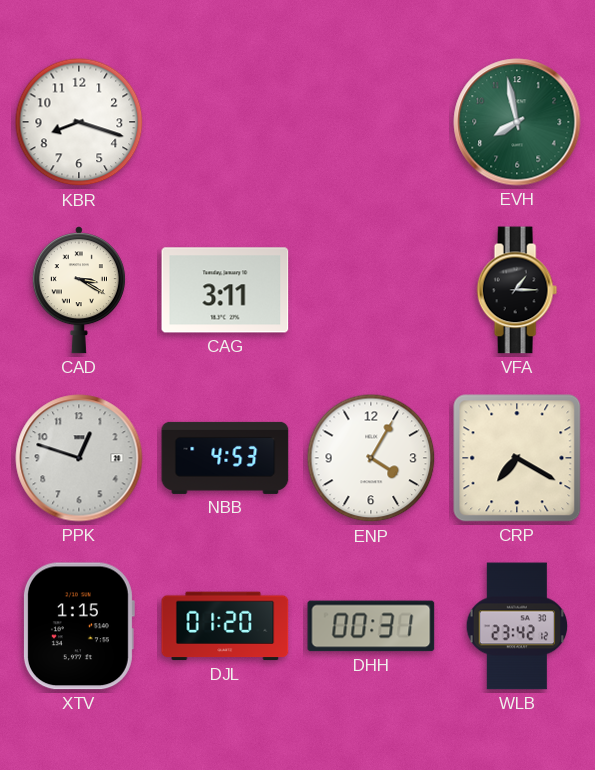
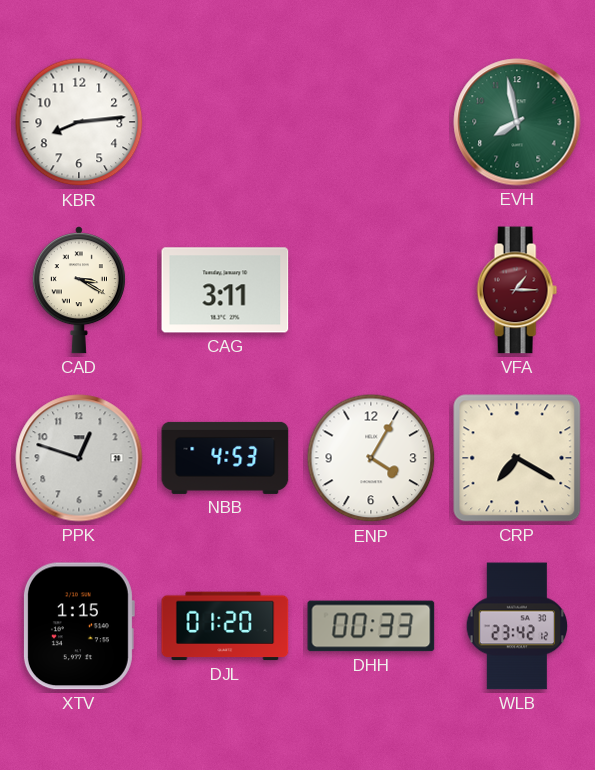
KBR: 8:18 -> 8:14 (79, 122)
VFA dial: black -> burgundy (517, 290)
DHH: 00:31 -> 00:33 (371, 626)
